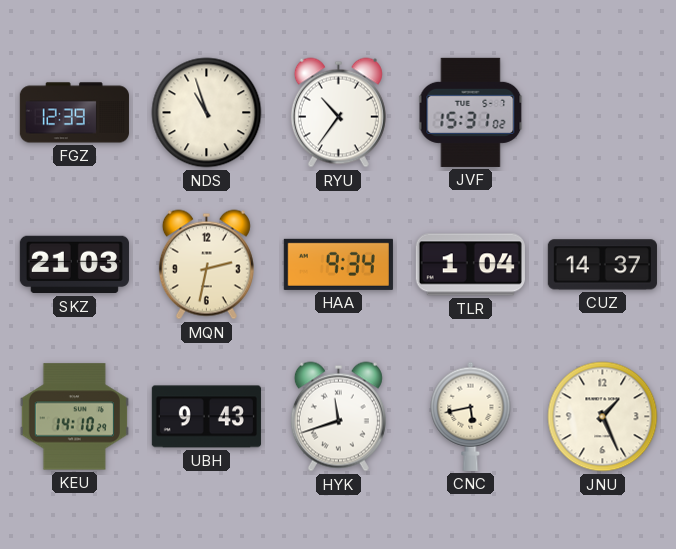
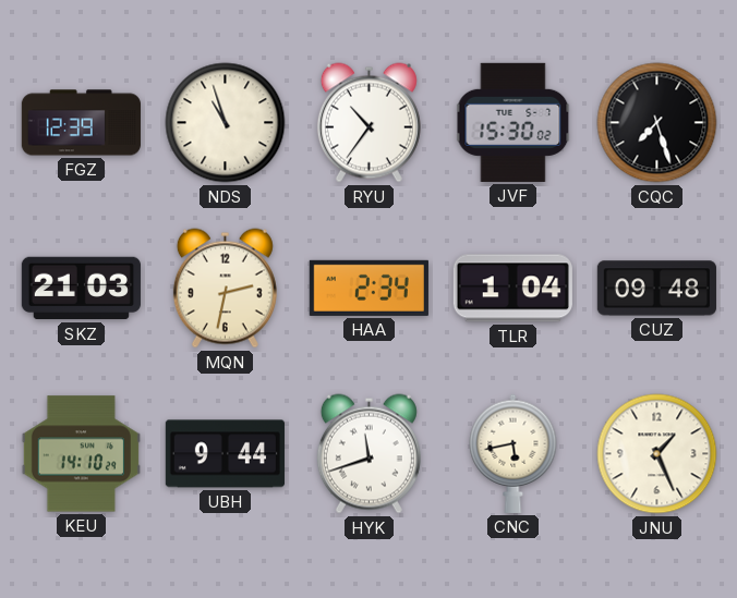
JVF: 15:31 -> 15:30 (514, 122)
CQC: none -> 7:27 (657, 123)
HAA: 9:34 -> 2:34 (368, 288)
CUZ: 14:37 -> 09:48 (656, 289)
UBH: 9:43 -> 9:44 (225, 454)
